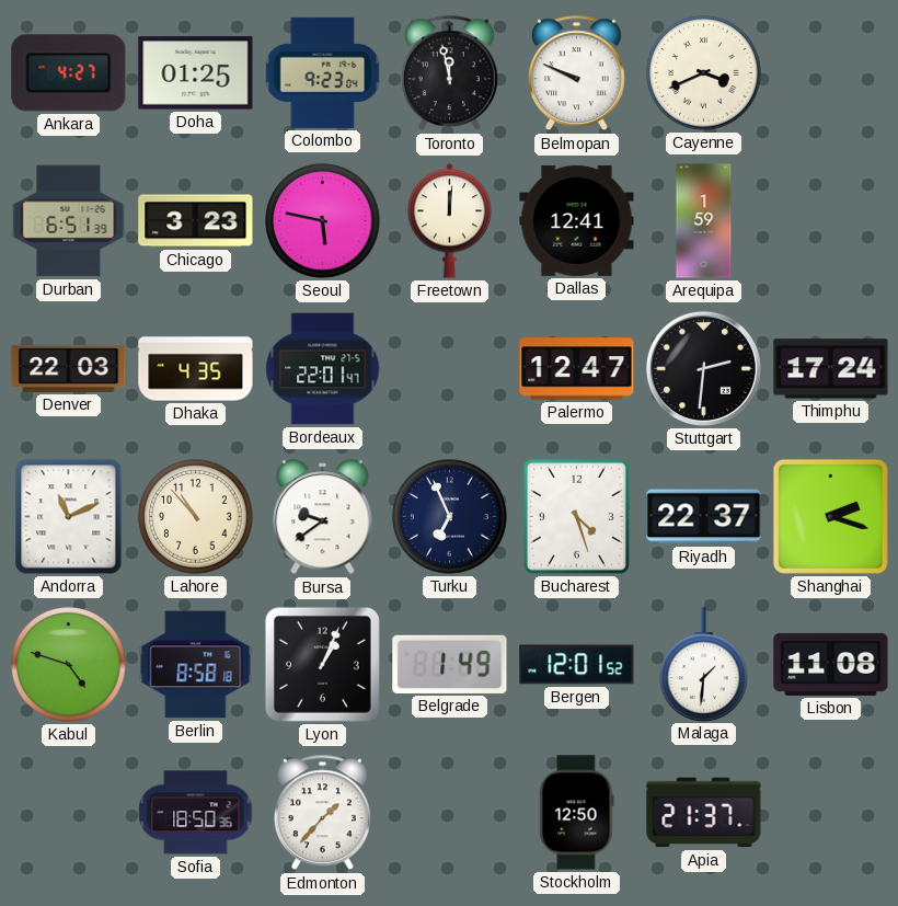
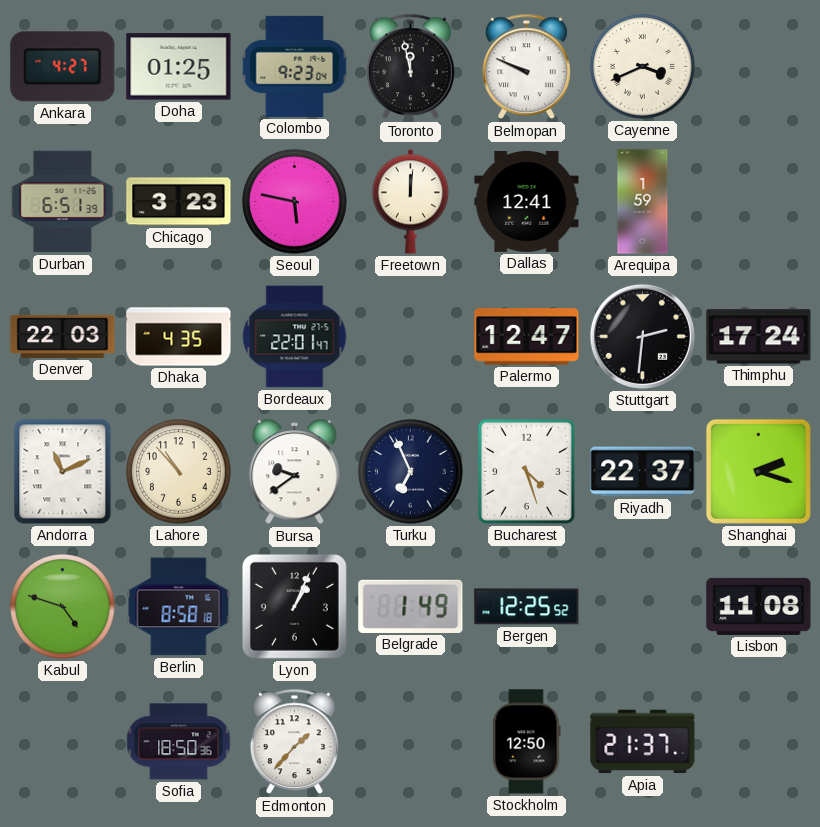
Bergen: 12:01 -> 12:25 (527, 607)
Malaga: 1:31 -> none (704, 664)
